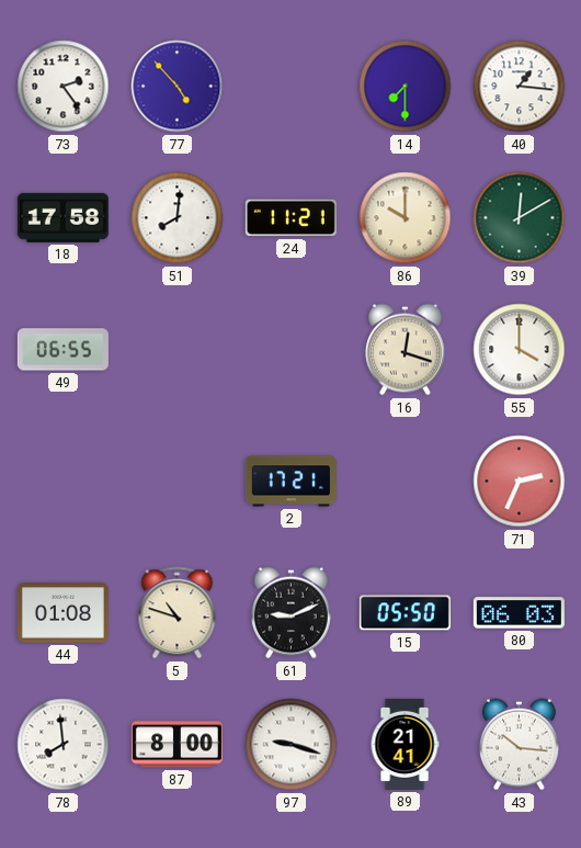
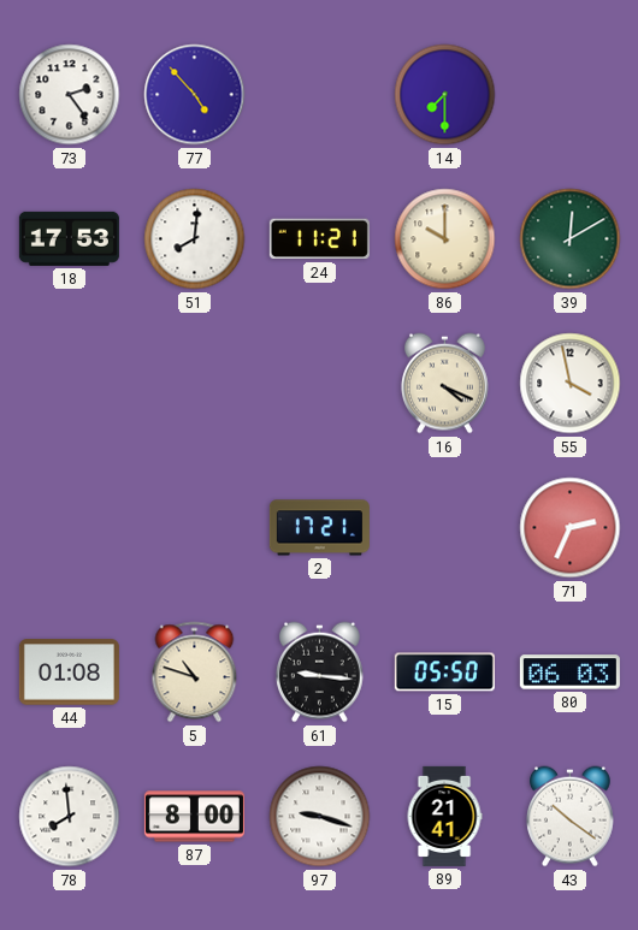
40: 1:16 -> none (520, 87)
18: 17:58 -> 17:53 (69, 238)
49: 06:55 -> none (62, 350)
16: 12:18 -> 4:19 (445, 384)
55: 4:00 -> 3:58 (571, 384)
61: 9:11 -> 9:16 (320, 673)
43: 10:16 -> 10:21 (571, 817)
